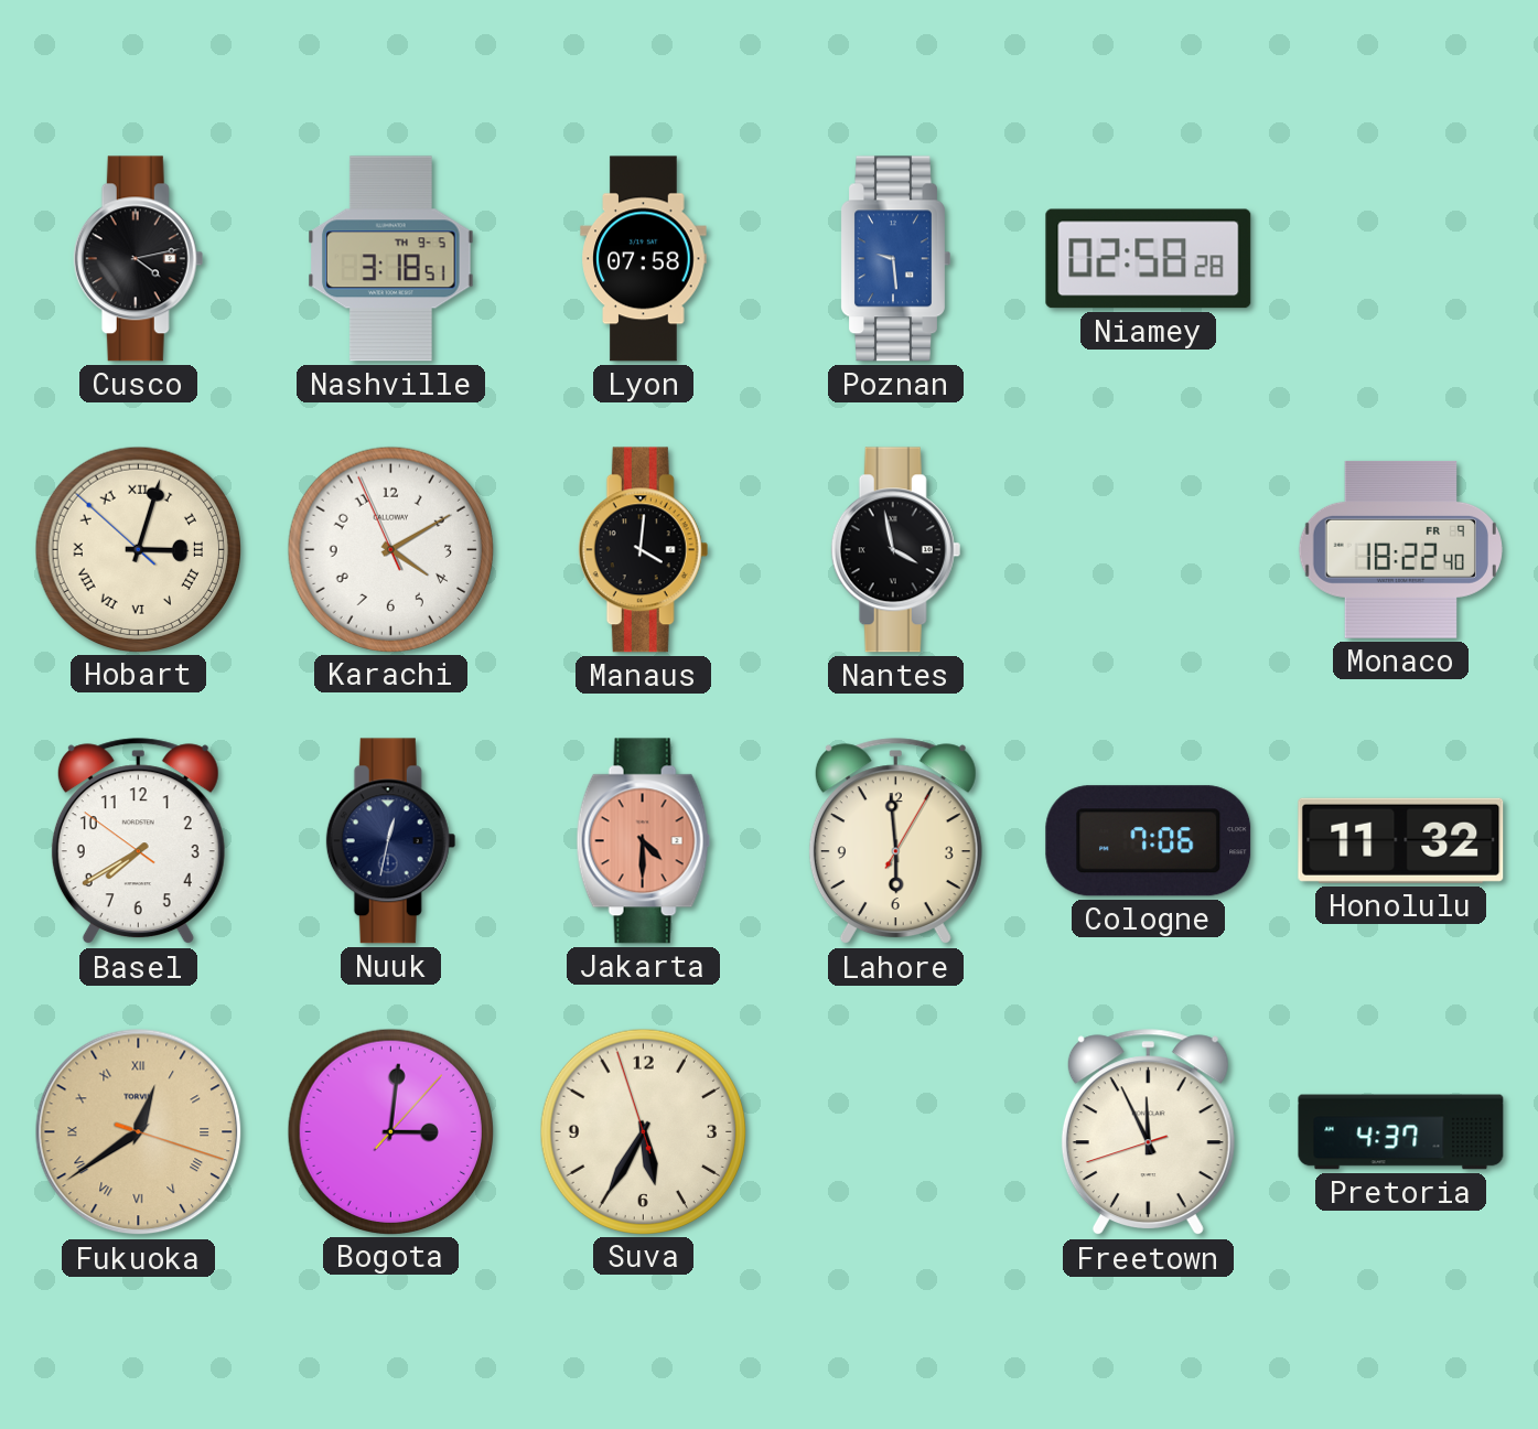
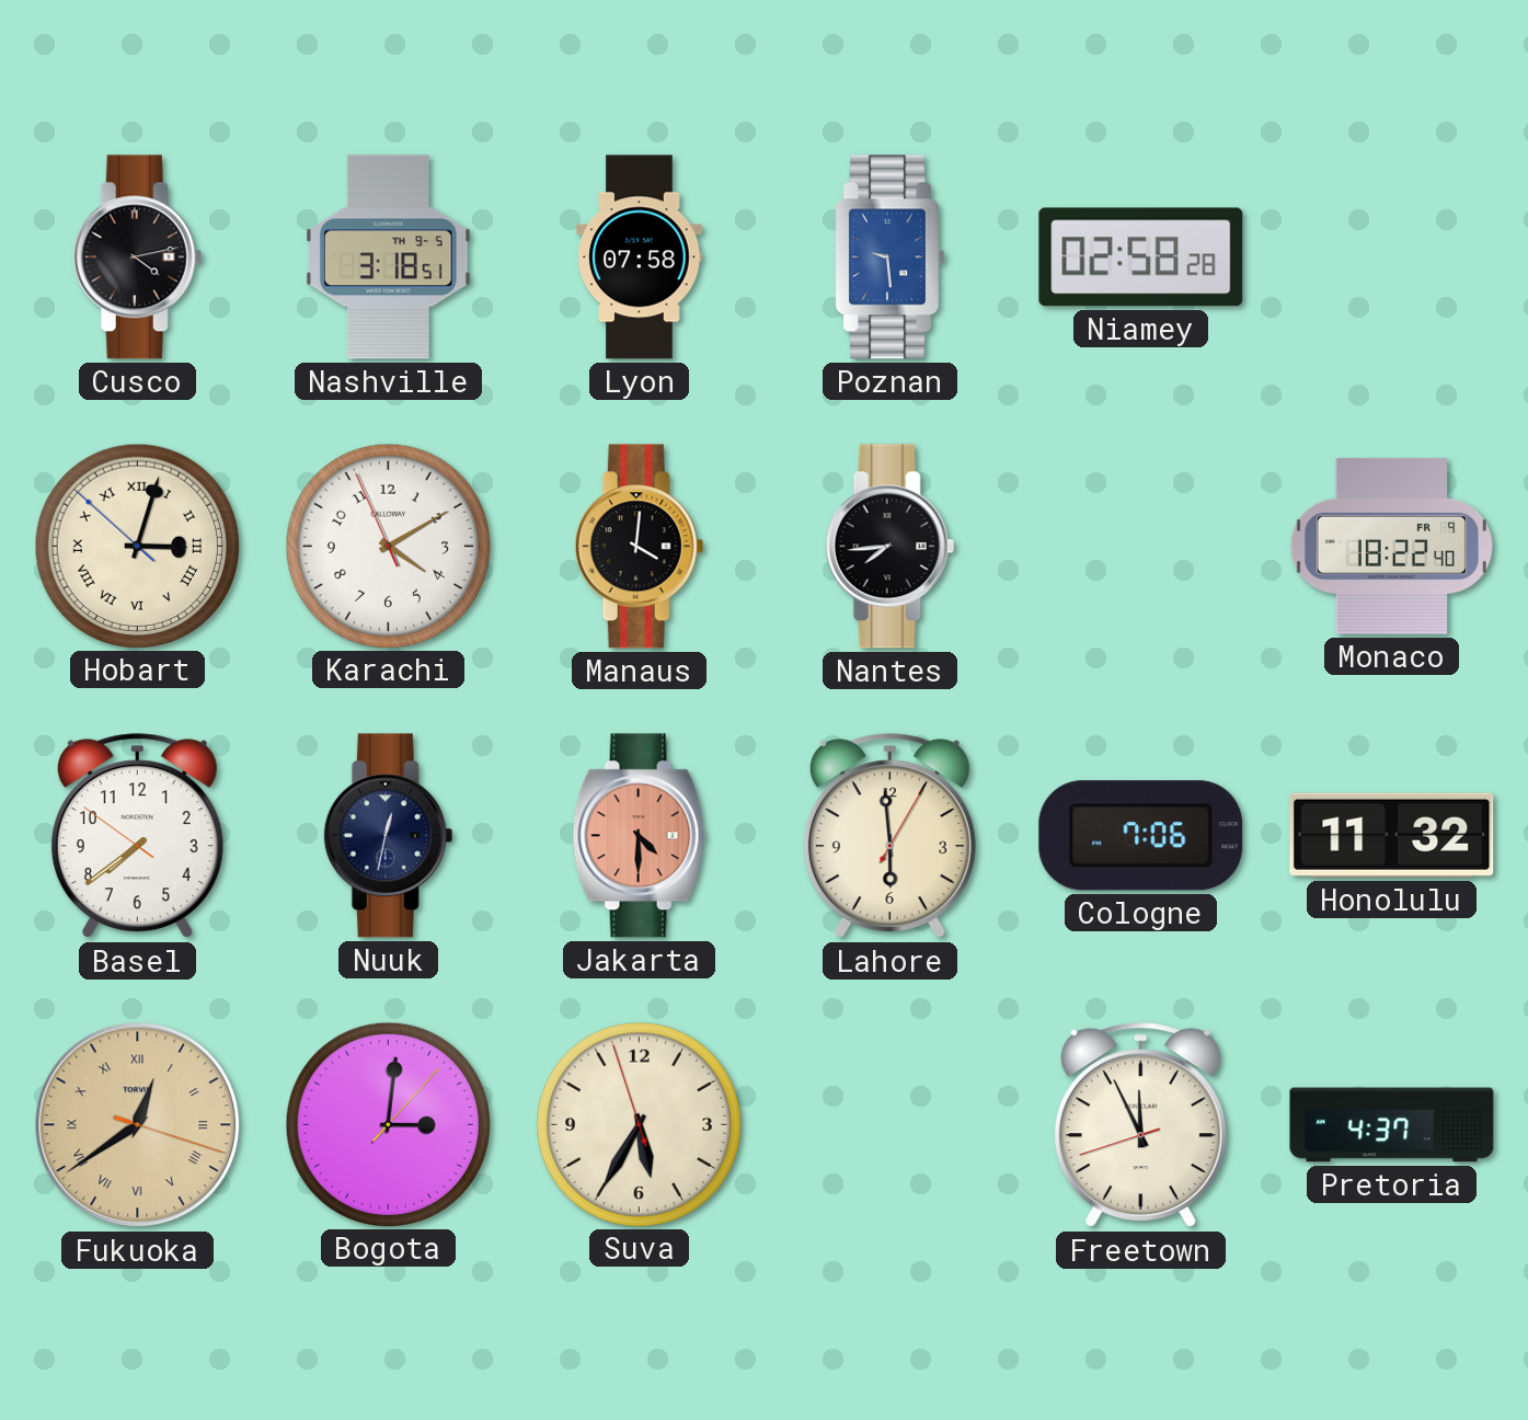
Nantes: 3:58 -> 7:44 (891, 547)
Basel: 7:39 -> 7:38 (137, 836)
